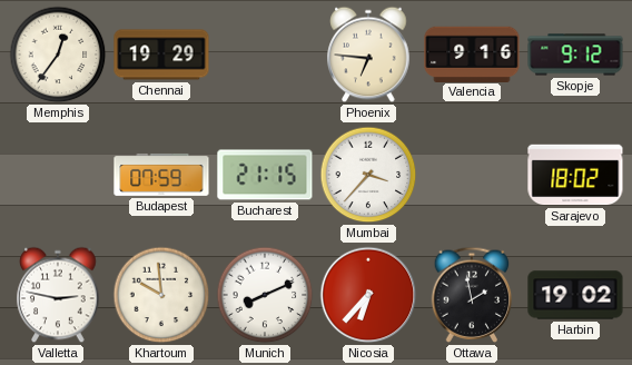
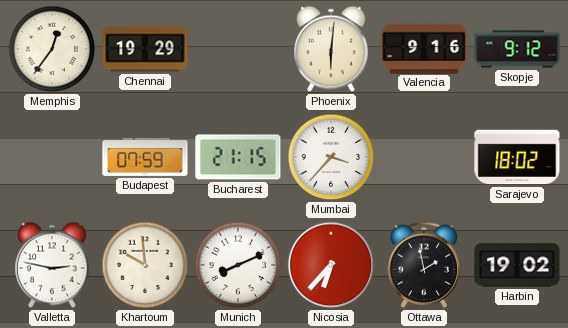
Phoenix: 6:46 -> 6:01 (331, 49)
